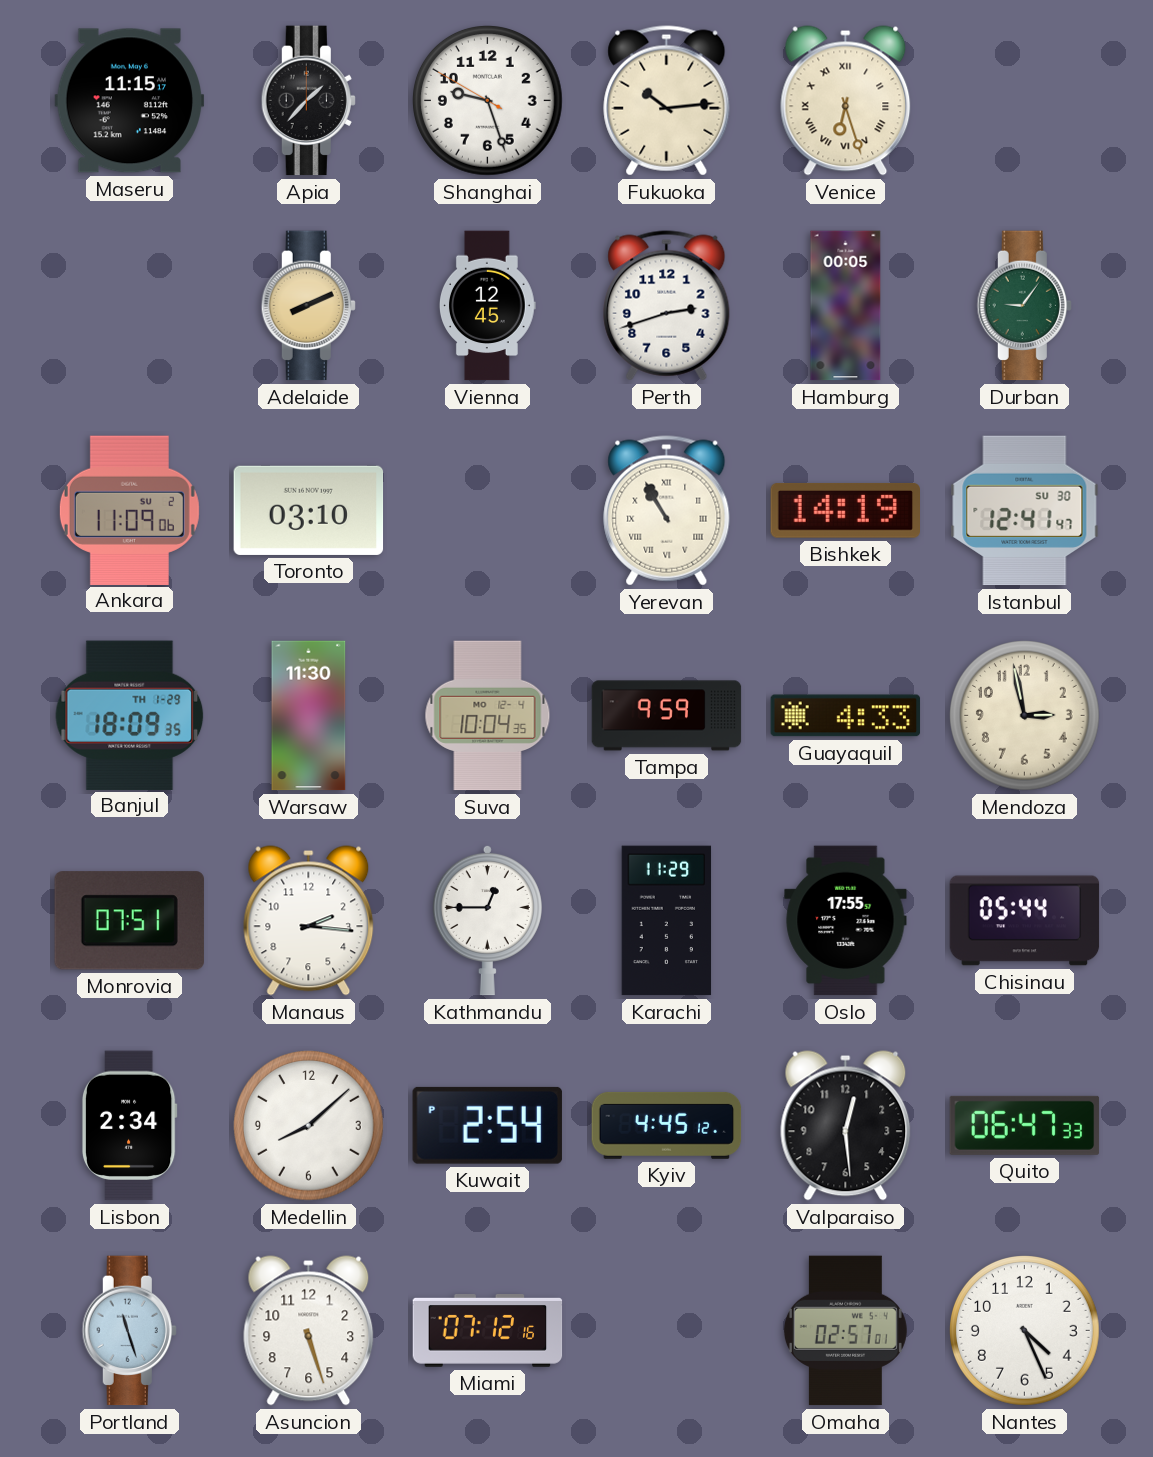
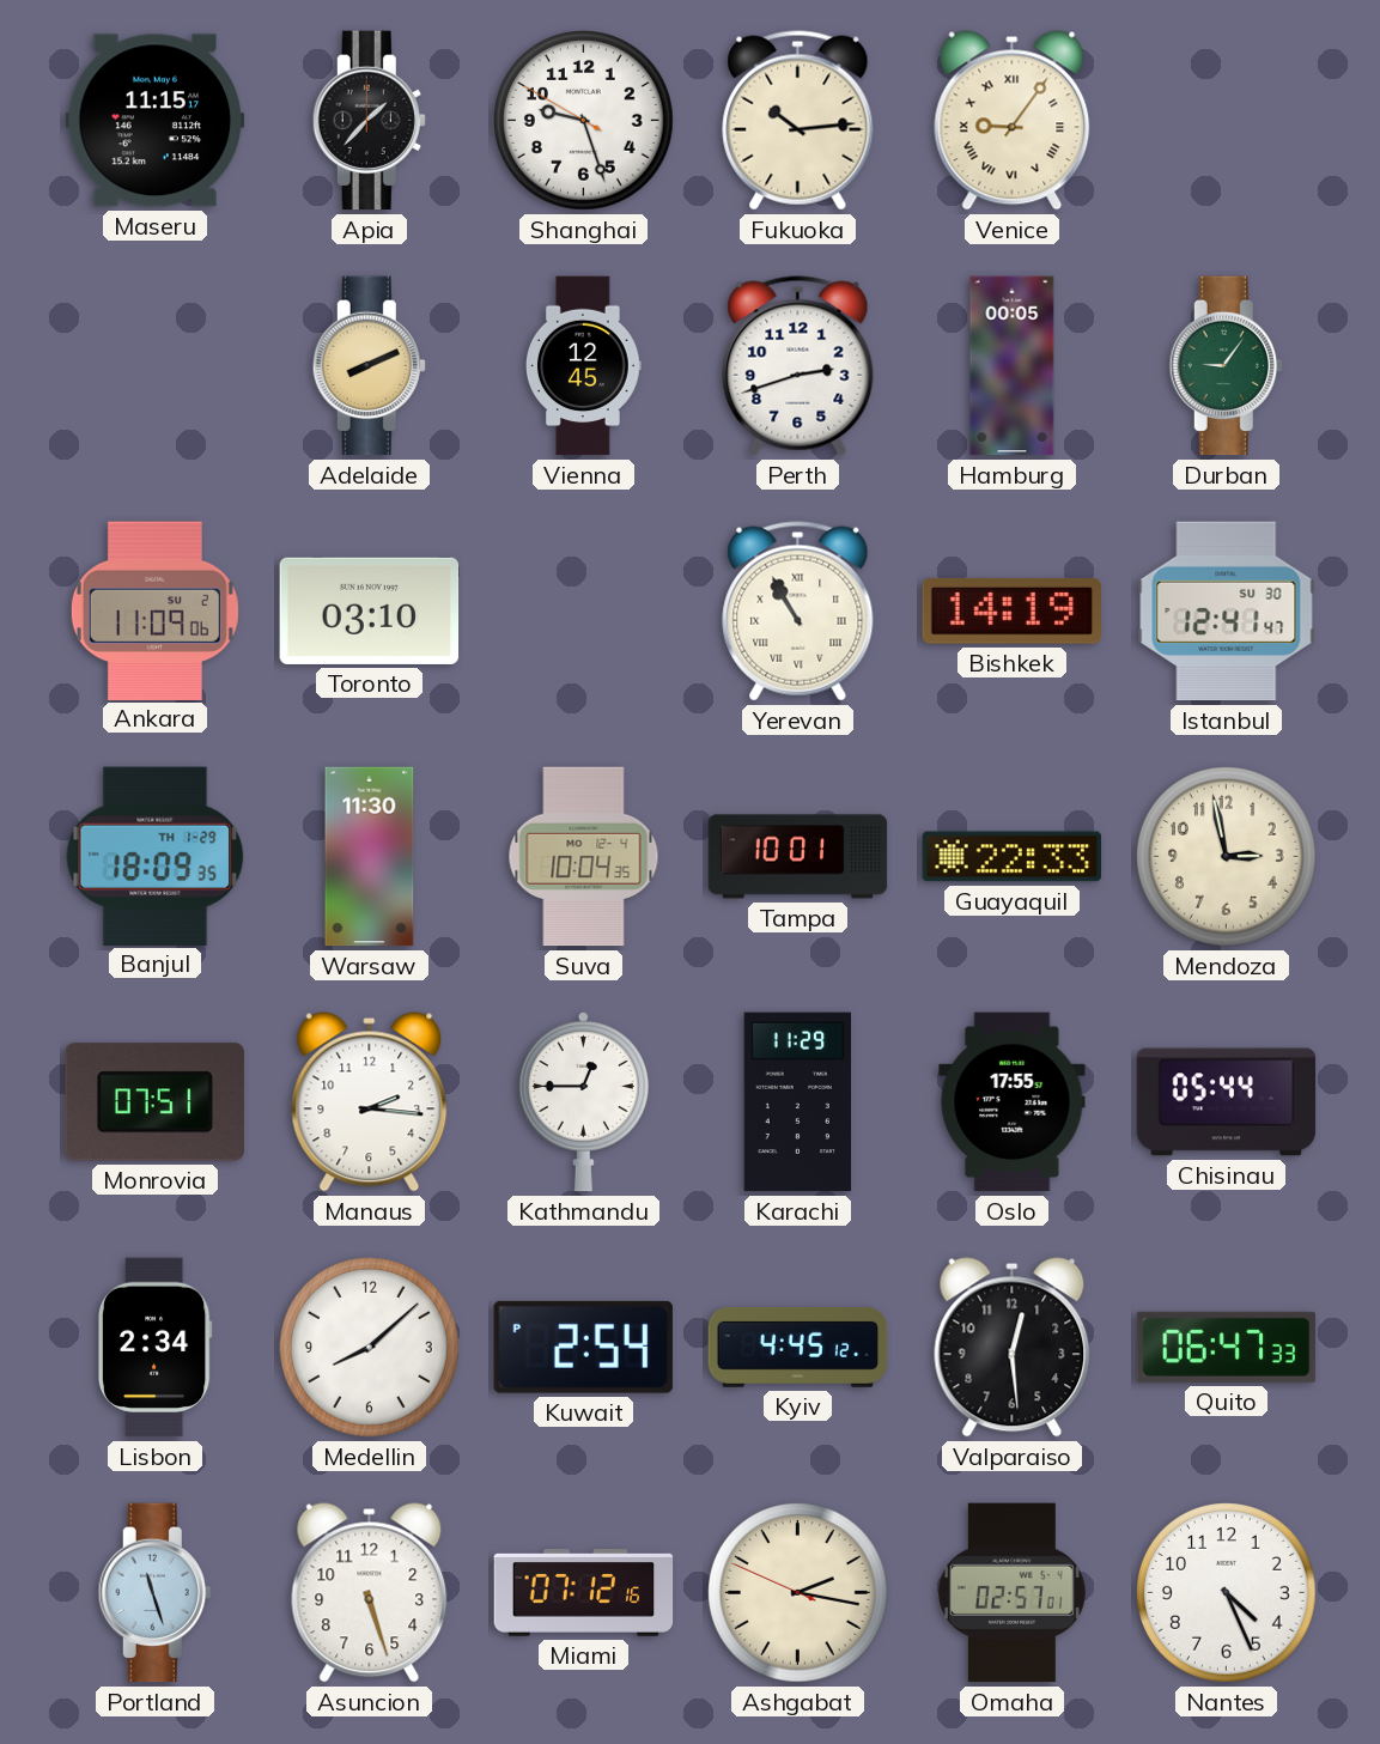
Venice: 6:27 -> 9:06 (1013, 121)
Tampa: 9:59 -> 10:01 (798, 857)
Guayaquil: 4:33 -> 22:33 (1013, 857)
Ashgabat: none -> 2:16 (798, 1593)
